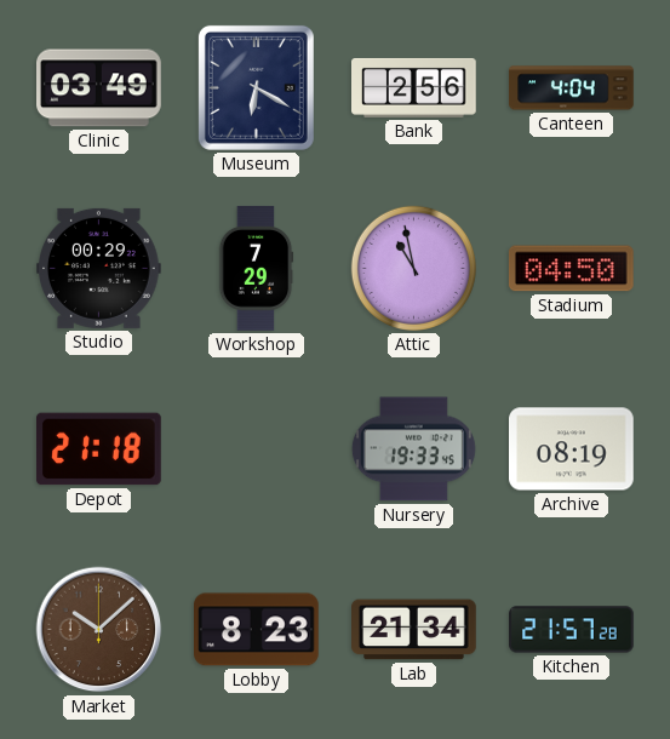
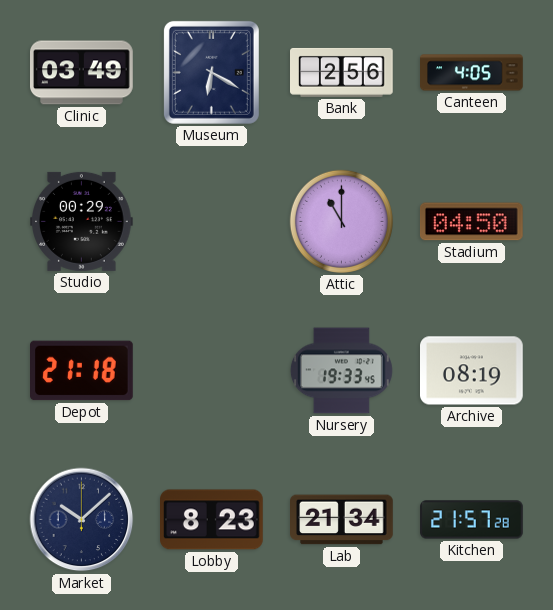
Canteen: 4:04 -> 4:05 (472, 73)
Workshop: 7:29 -> none (256, 269)
Attic: 10:58 -> 11:00 (341, 221)
Market dial: brown -> navy (82, 520)
